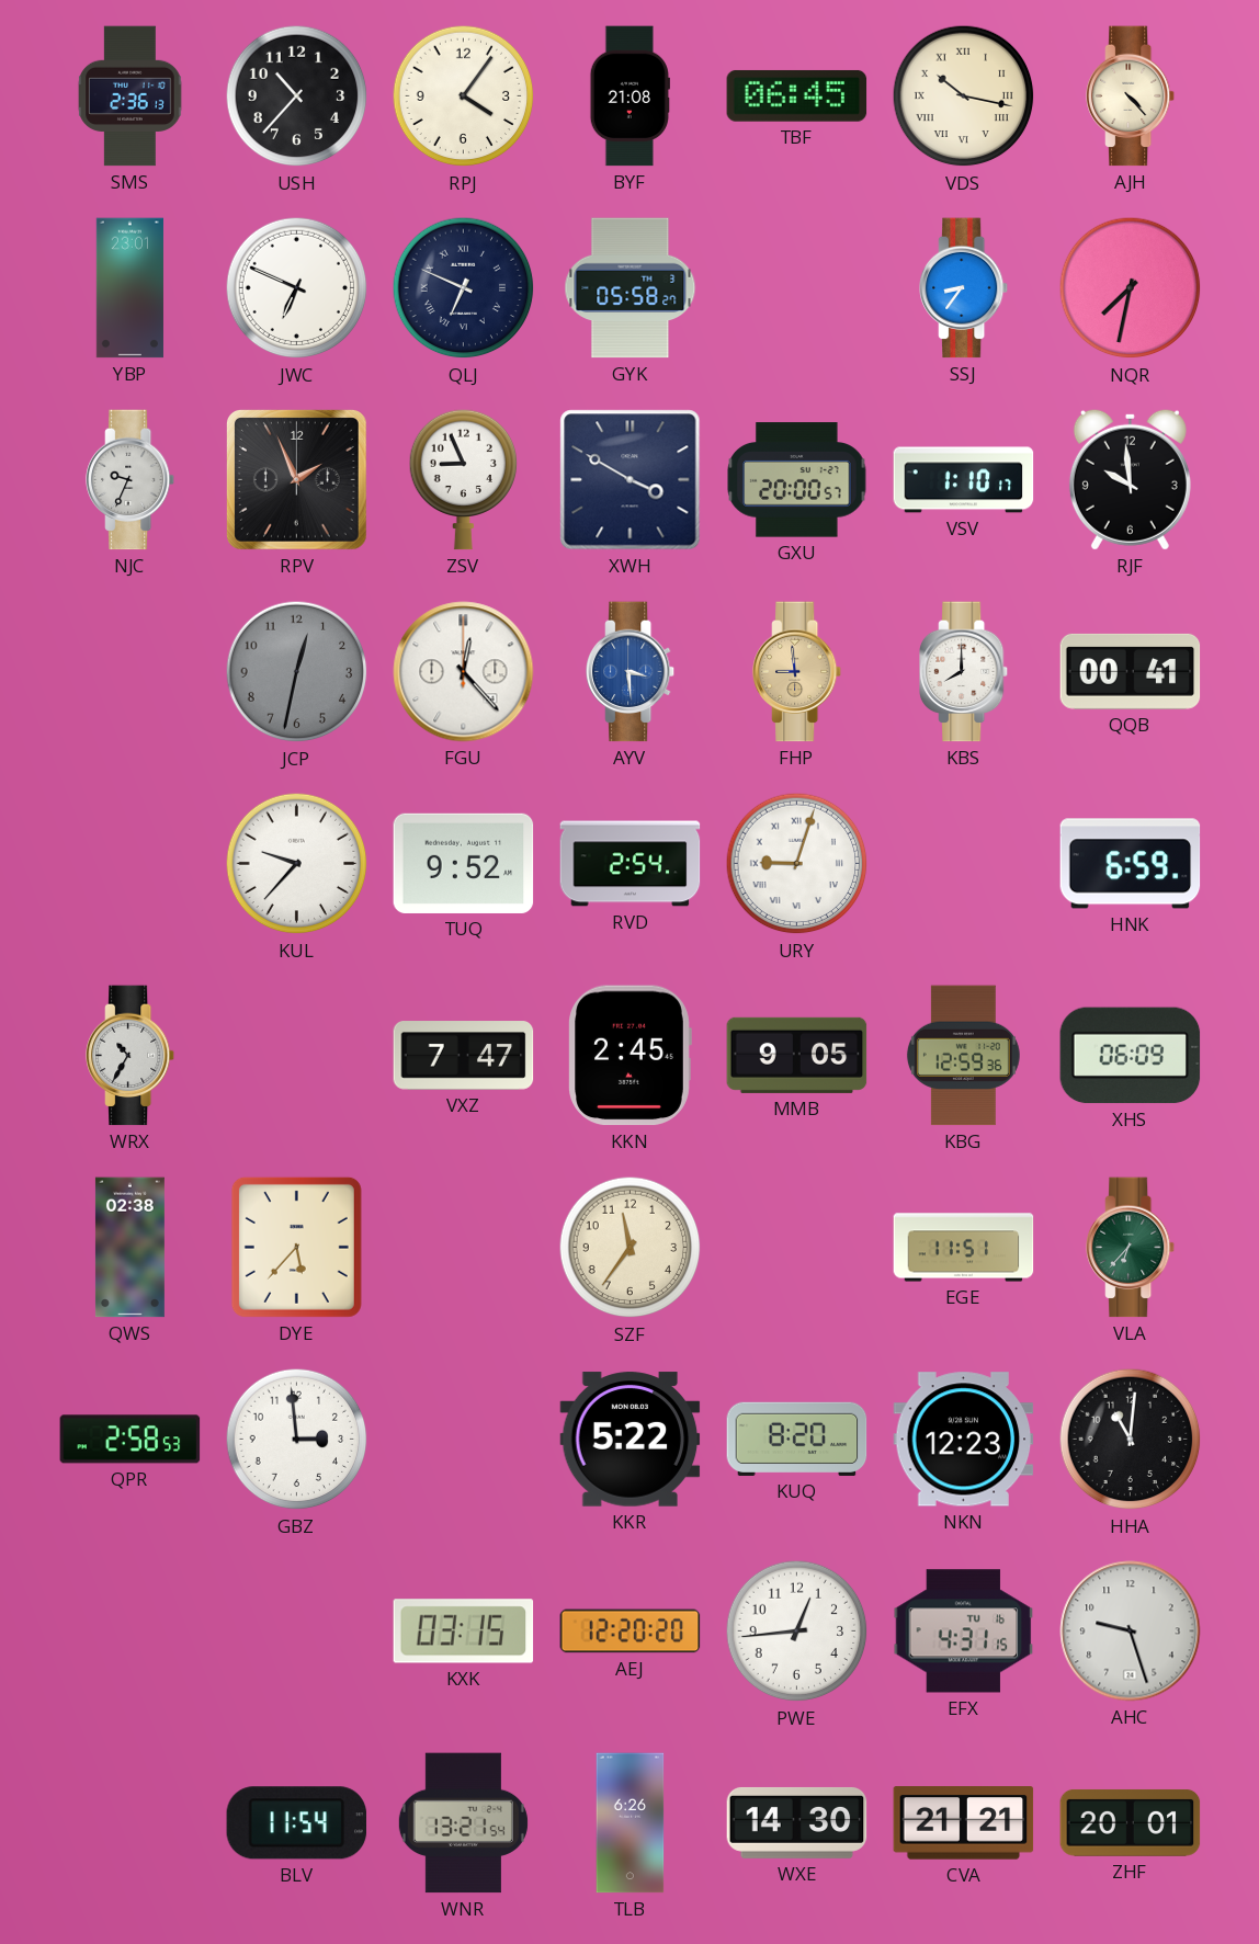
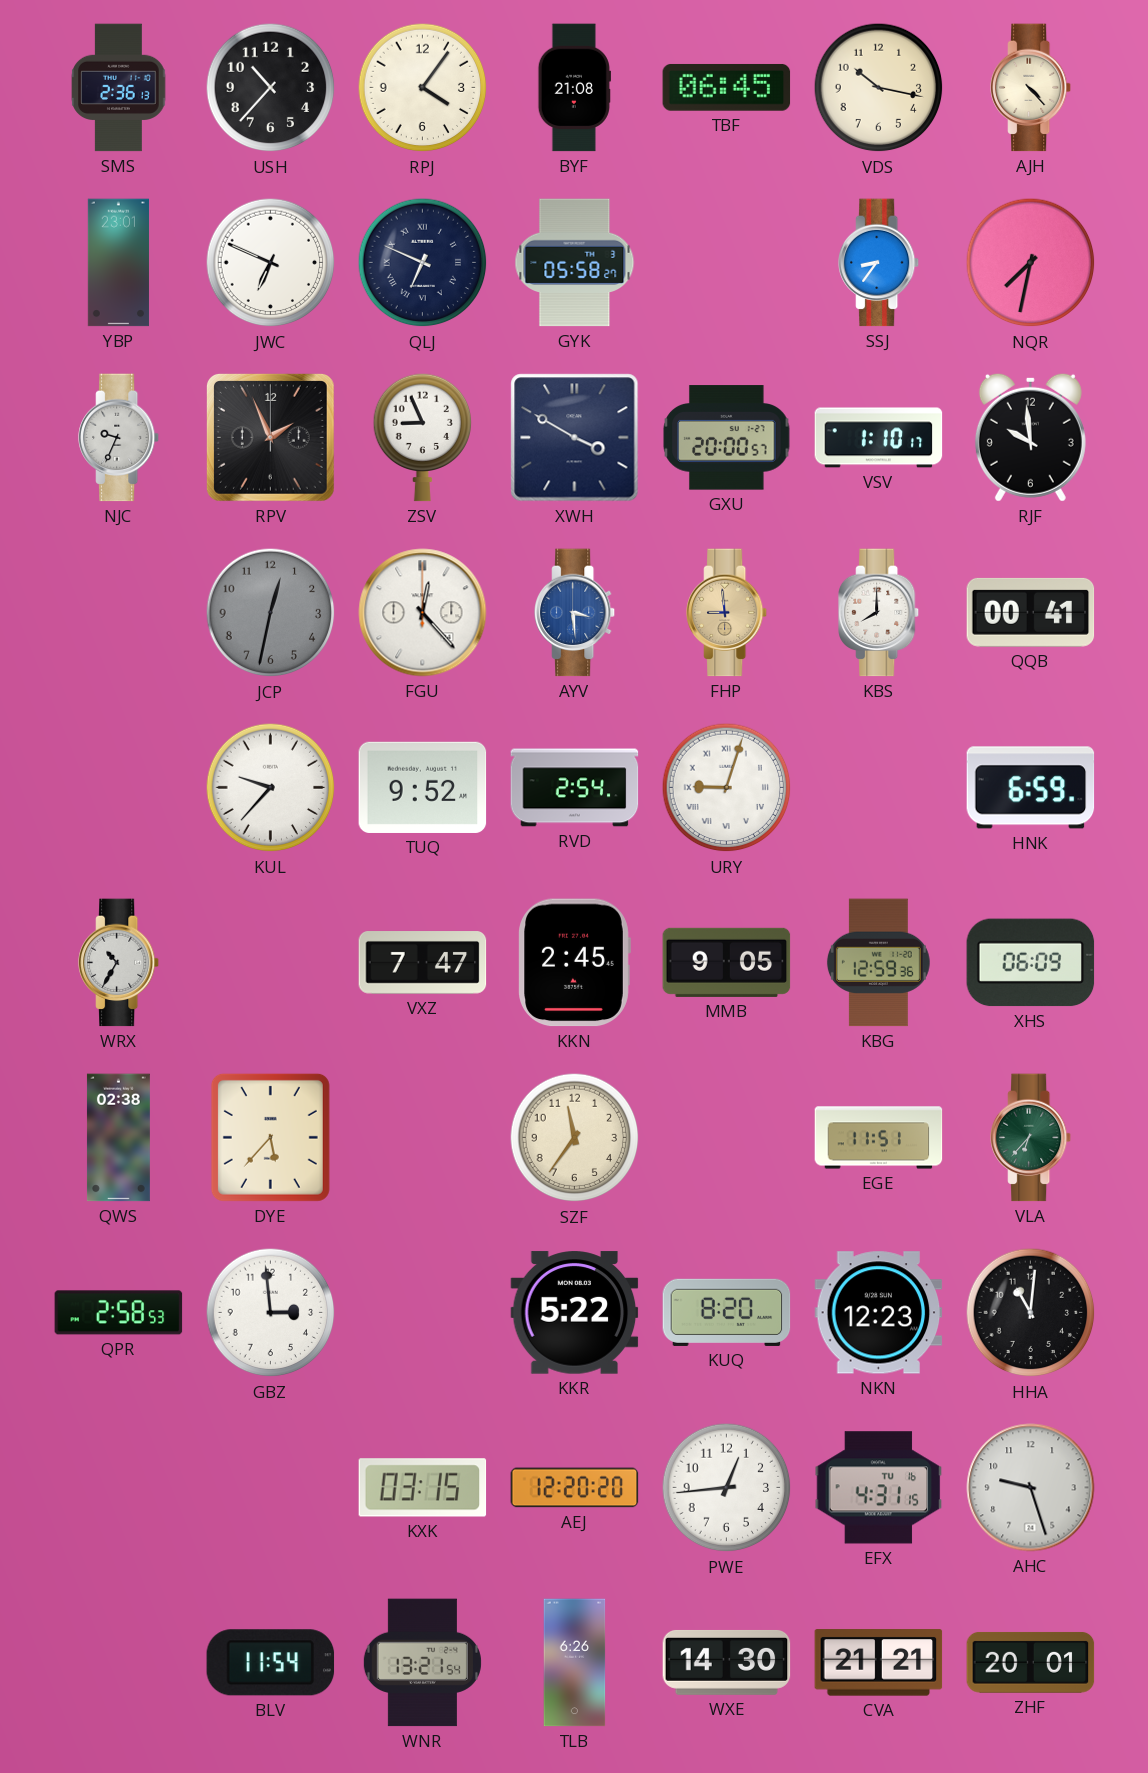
VDS numerals: Roman -> Arabic (879, 88)
